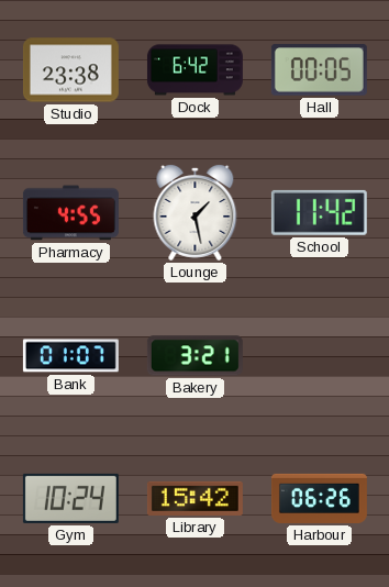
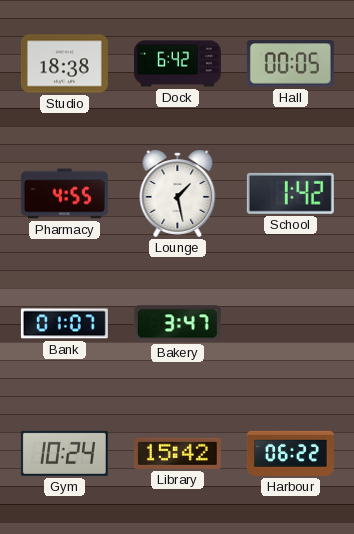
Studio: 23:38 -> 18:38 (64, 64)
School: 11:42 -> 1:42 (290, 193)
Bakery: 3:21 -> 3:47 (177, 324)
Harbour: 06:26 -> 06:22 (290, 453)
